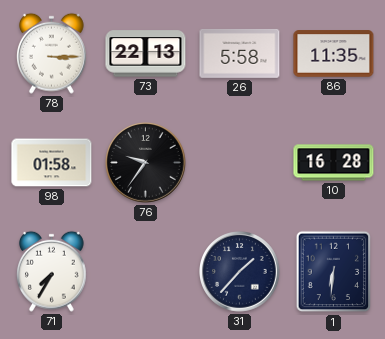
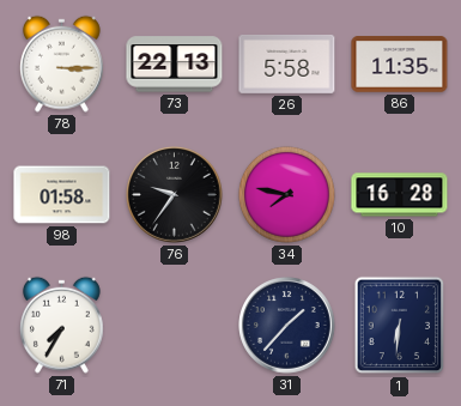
34: none -> 7:47 (286, 194)
